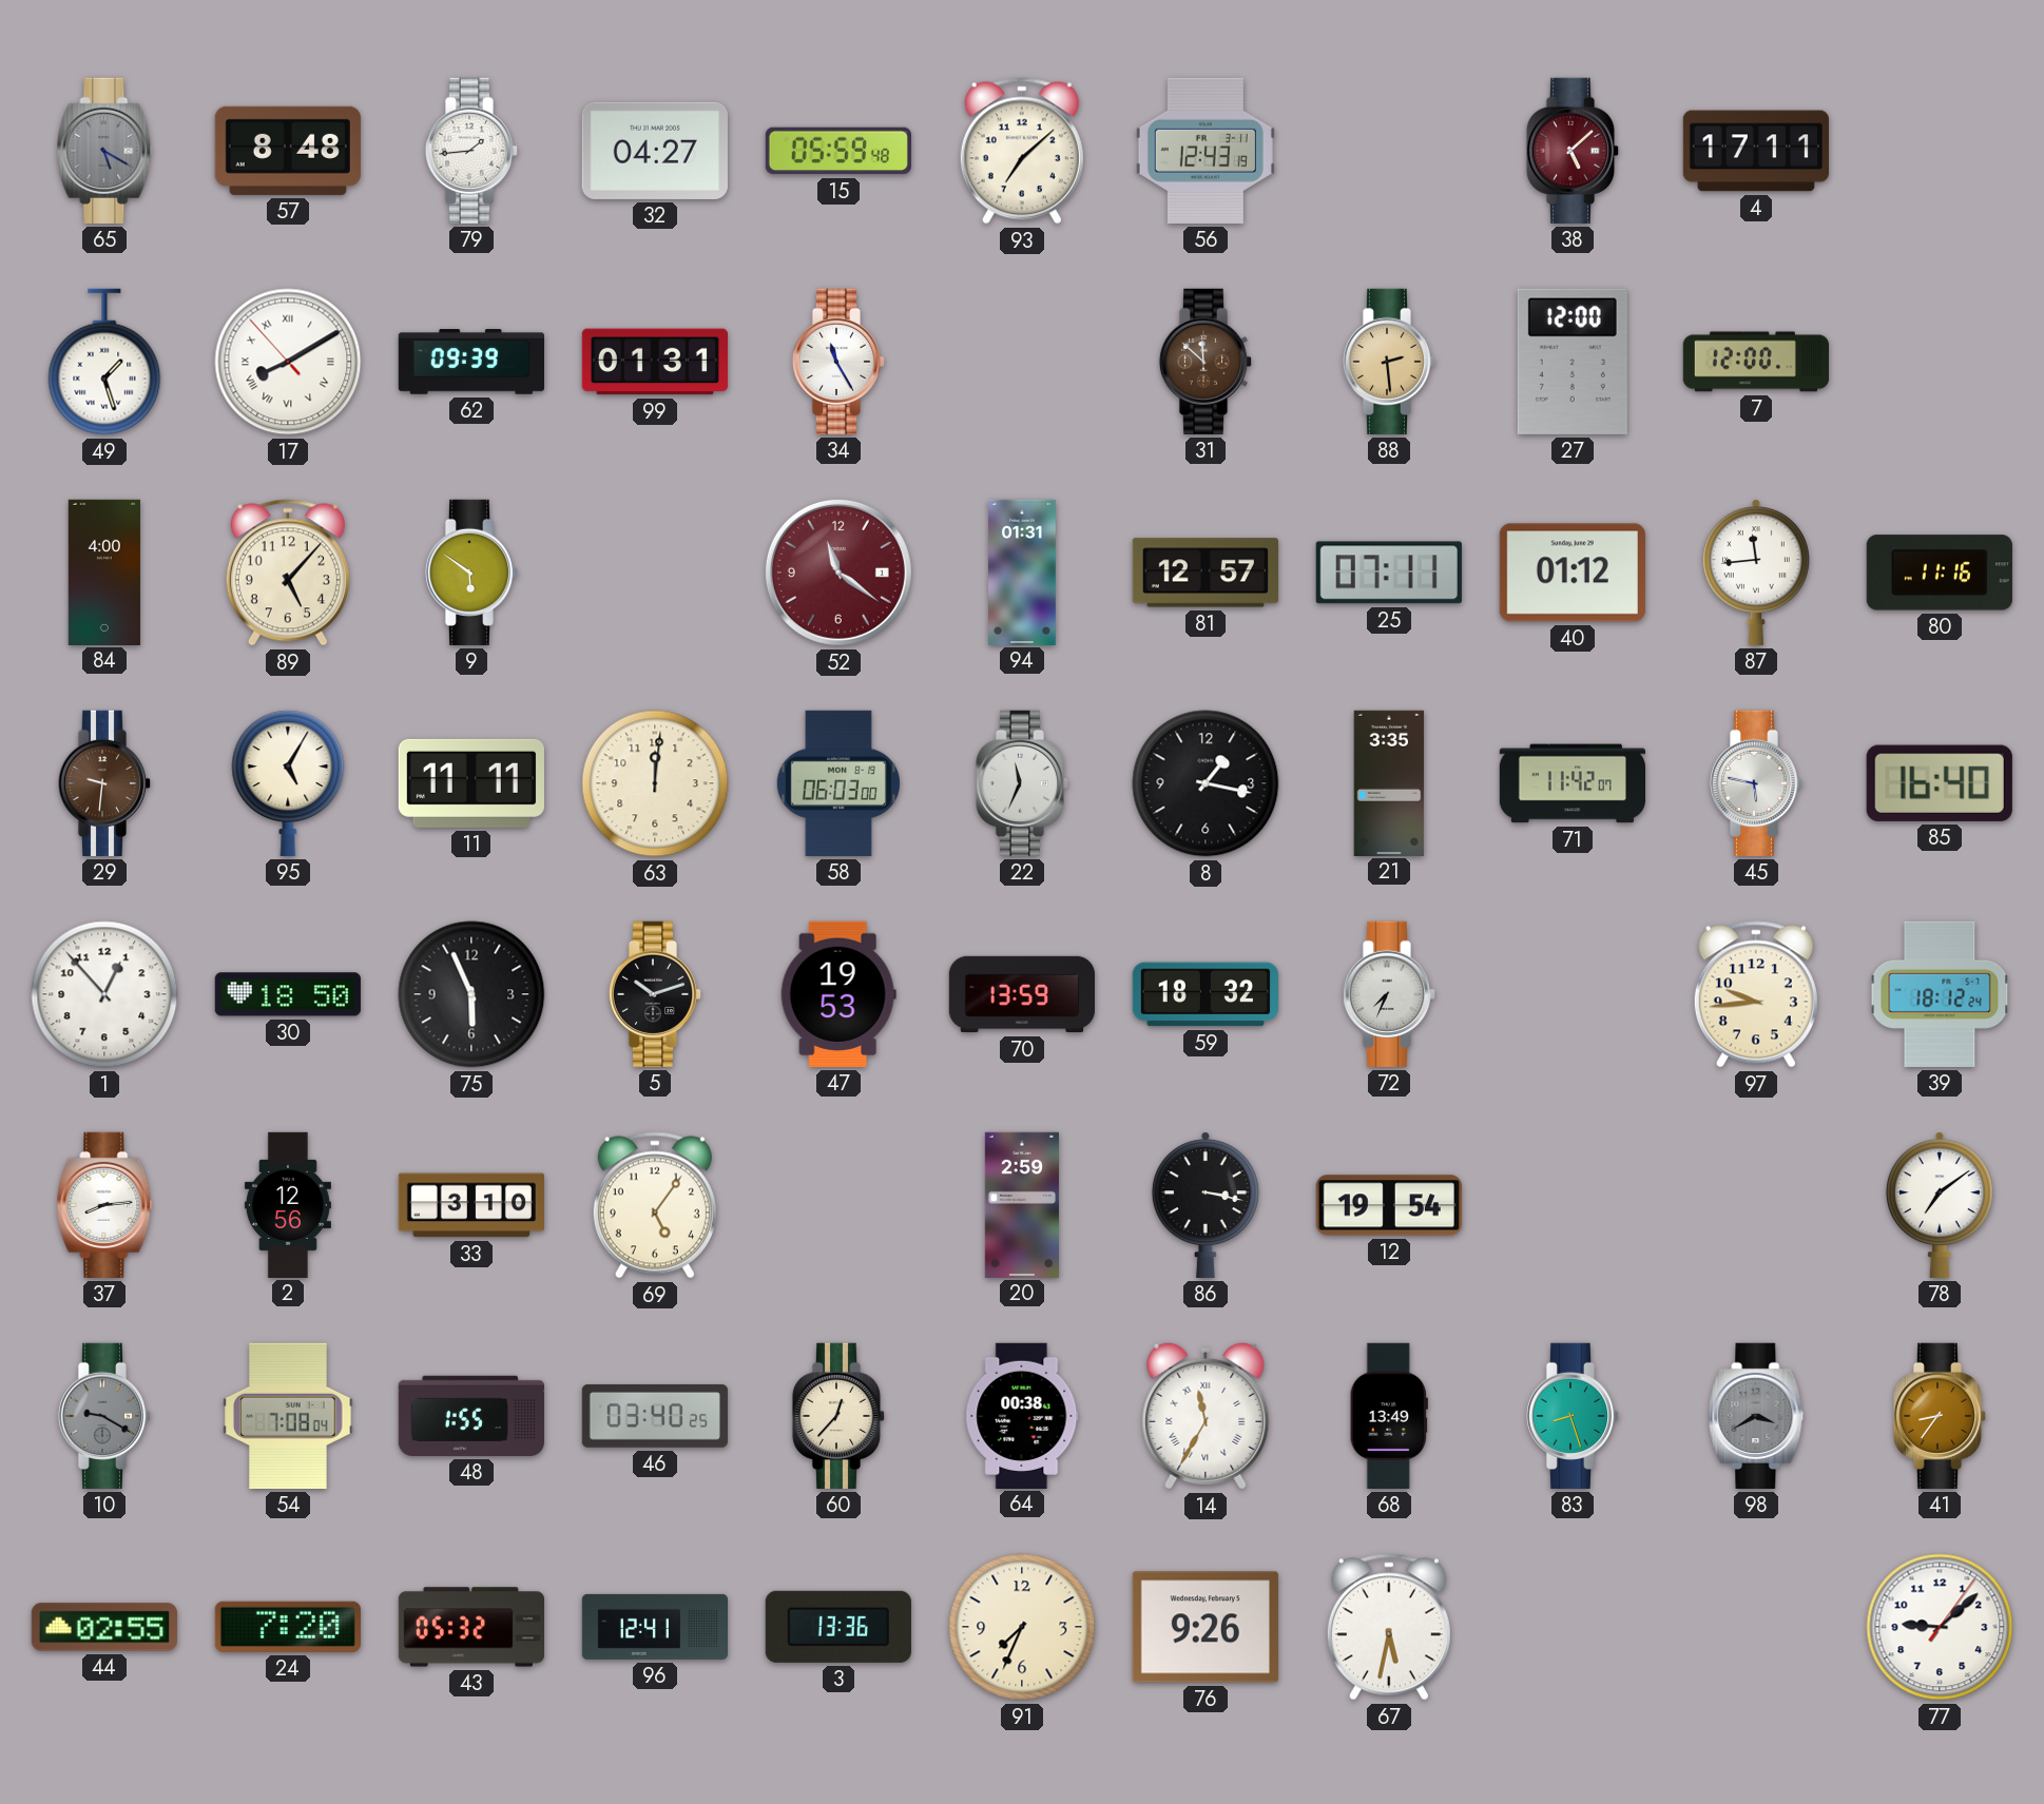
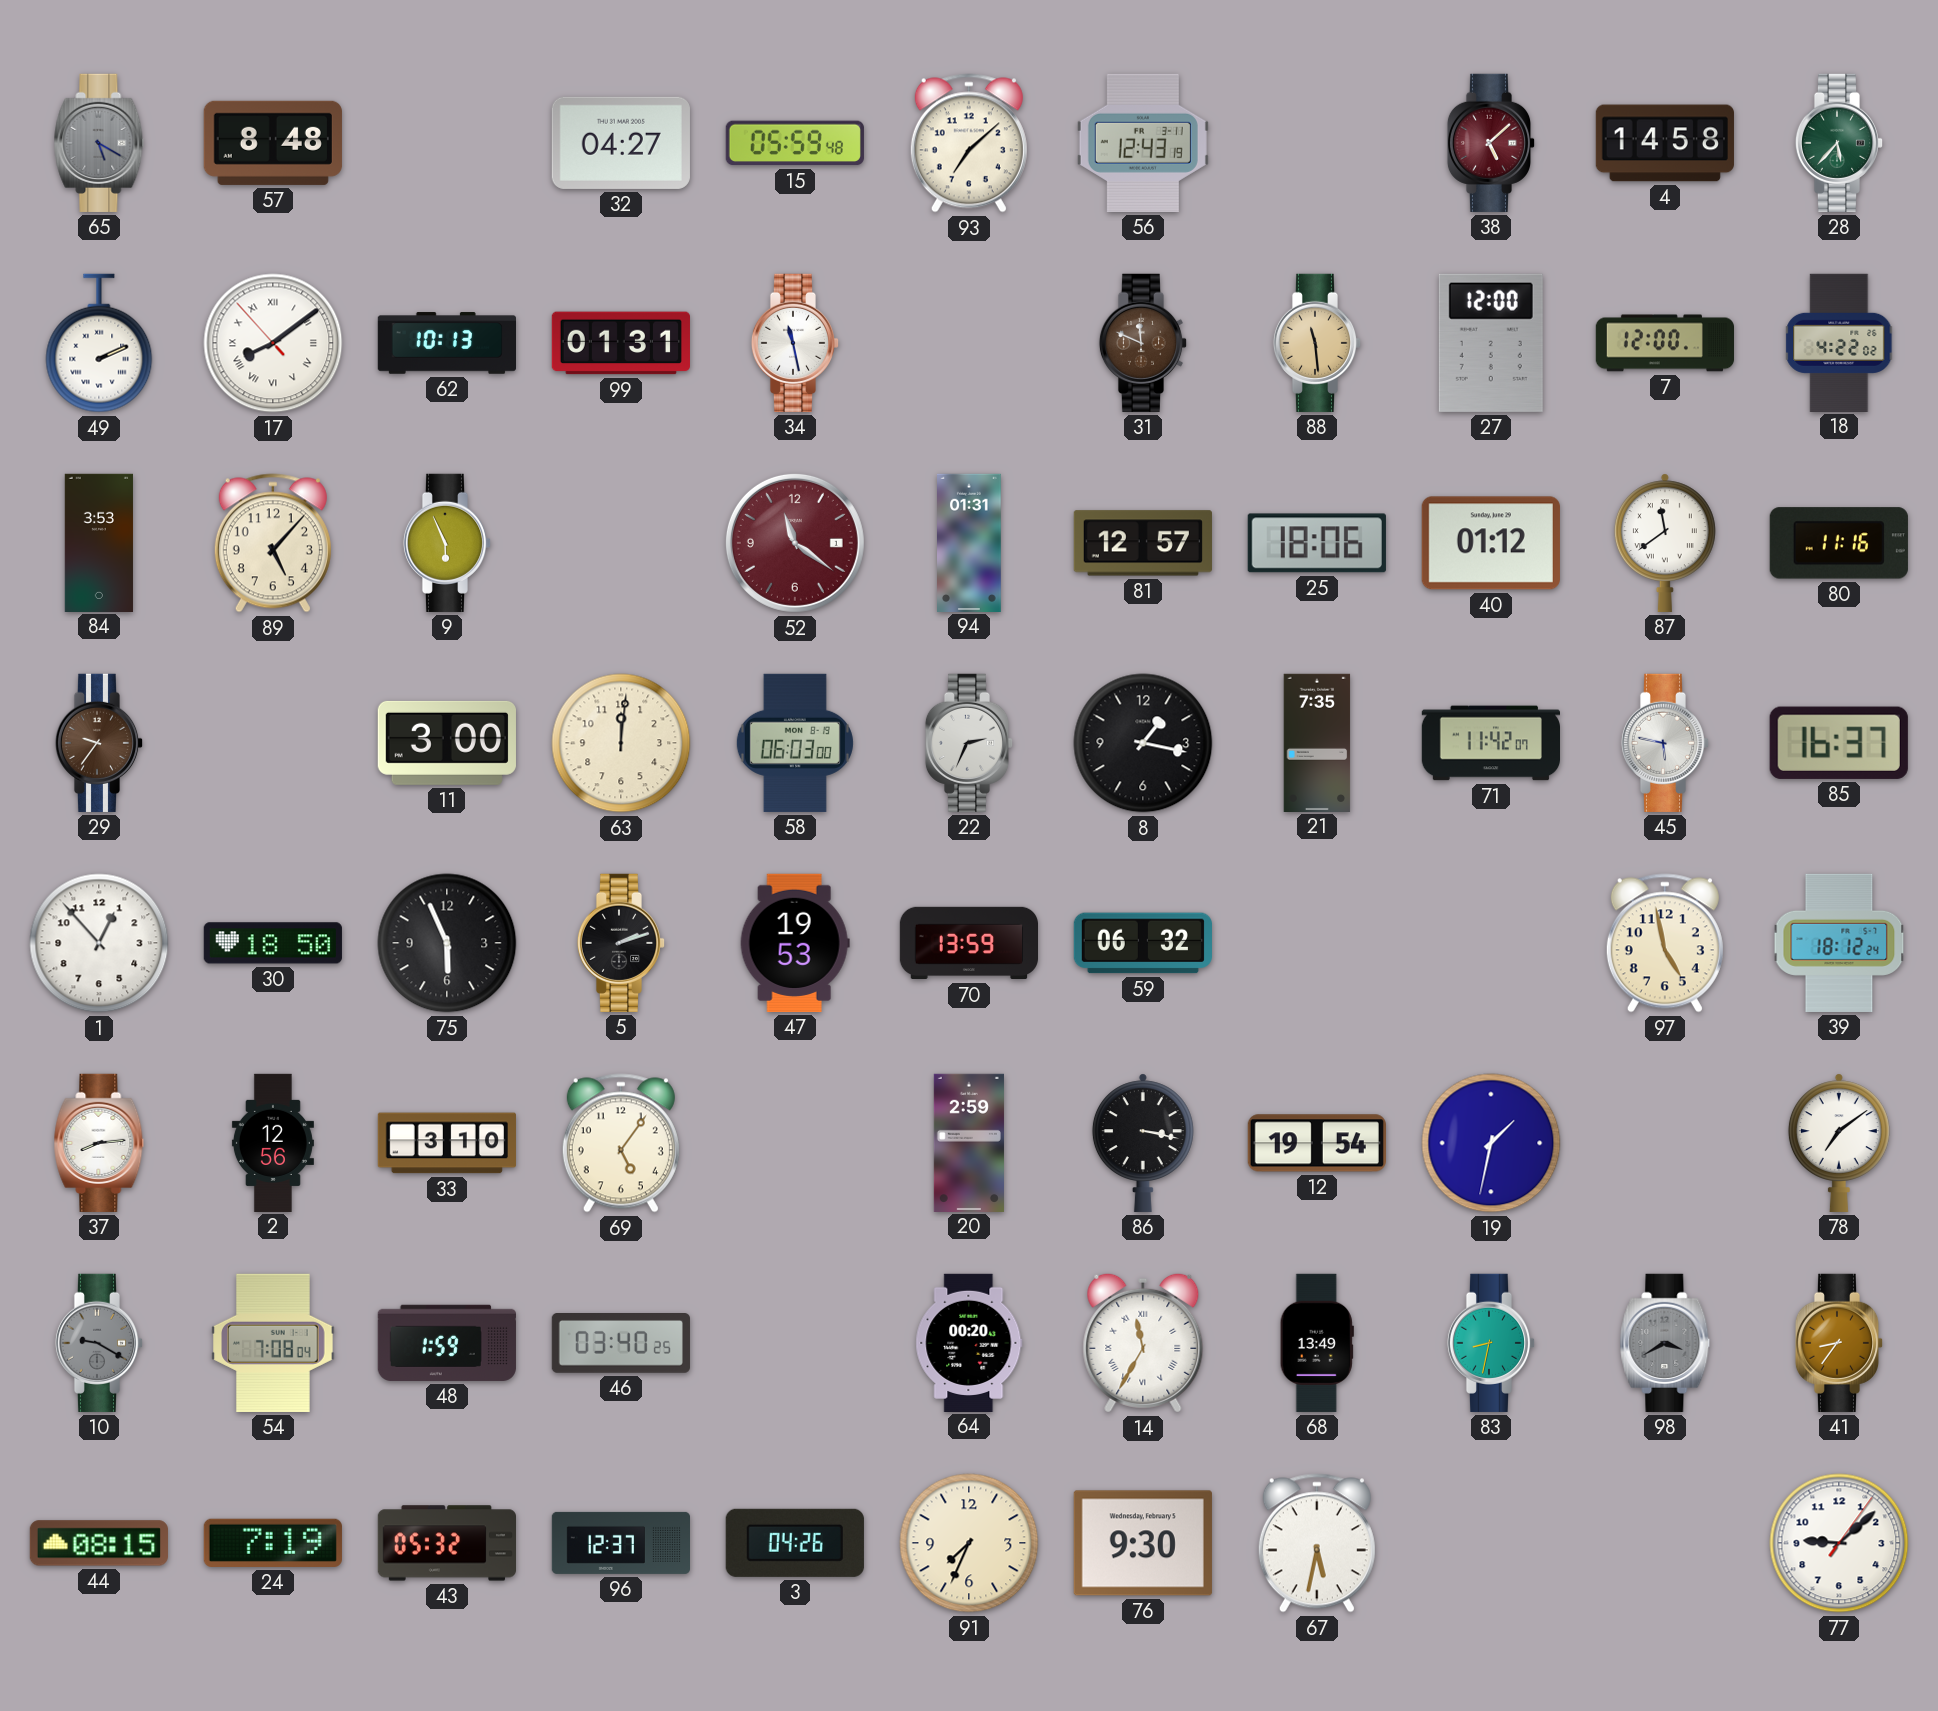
79: 1:44 -> none (471, 151)
4: 17:11 -> 14:58 (1665, 143)
28: none -> 5:37 (1839, 143)
49: 1:27 -> 2:11 (99, 343)
17: 8:09 -> 8:08 (273, 343)
62: 09:39 -> 10:13 (446, 343)
34: 11:25 -> 11:28 (795, 343)
31: 11:52 -> 11:49 (1143, 343)
88: 2:29 -> 11:29 (1317, 343)
18: none -> 4:22 (1840, 342)
84: 4:00 -> 3:53 (99, 542)
9: 5:51 -> 5:56 (447, 543)
25: 07:11 -> 18:06 (1317, 543)
87: 11:44 -> 11:39 (1665, 543)
29: 9:31 -> 9:36 (99, 743)
95: 5:05 -> none (288, 783)
11: 11:11 -> 3:00 (447, 743)
22: 11:34 -> 2:34 (969, 743)
21: 3:35 -> 7:35 (1317, 742)
85: 16:40 -> 16:37 (1839, 743)
5: 10:12 -> 2:12 (621, 943)
59: 18:32 -> 06:32 (1143, 943)
72: 7:34 -> none (1389, 994)
97: 9:44 -> 4:58 (1665, 943)
19: none -> 1:32 (1491, 1143)
48: 1:55 -> 1:59 (447, 1343)
60: 12:37 -> none (838, 1416)
64: 00:38 -> 00:20 (969, 1342)
83: 8:27 -> 8:32 (1491, 1343)
44: 02:55 -> 08:15 (99, 1543)
24: 7:20 -> 7:19 (273, 1543)
96: 12:41 -> 12:37 (620, 1543)
3: 13:36 -> 04:26 (795, 1543)
76: 9:26 -> 9:30 (1143, 1543)
